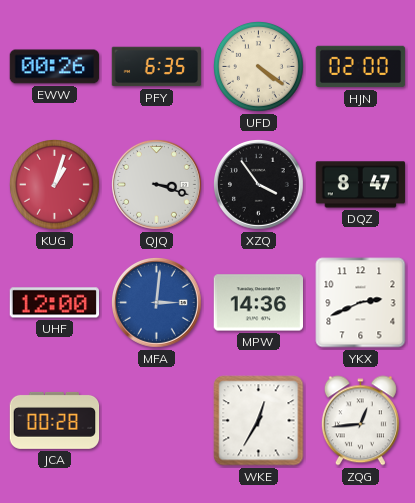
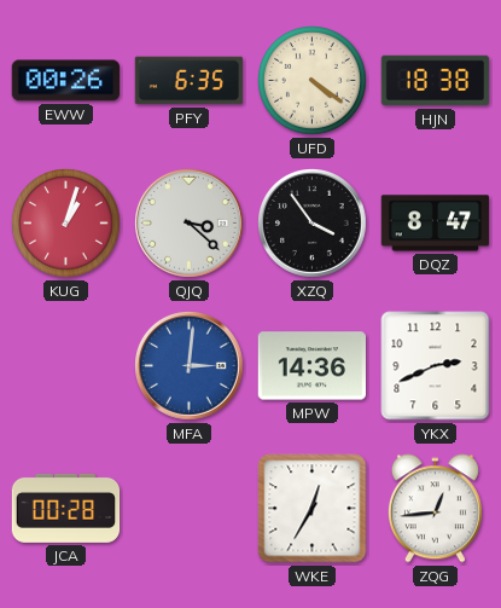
HJN: 02:00 -> 18:38 (436, 81)
QJQ: 3:18 -> 3:22 (190, 224)
UHF: 12:00 -> none (54, 303)
